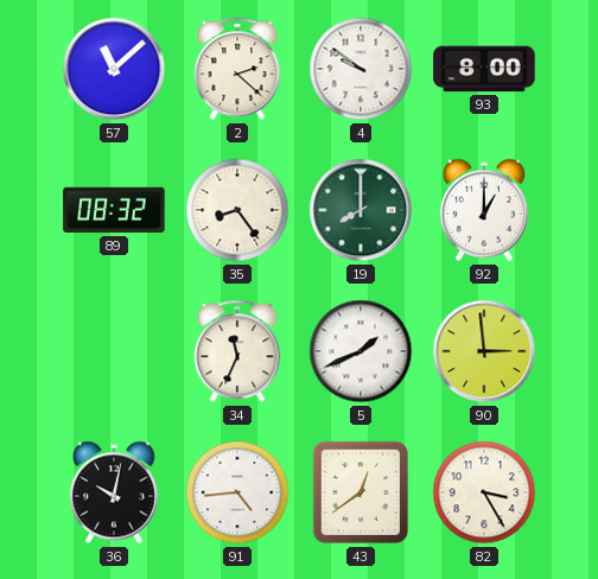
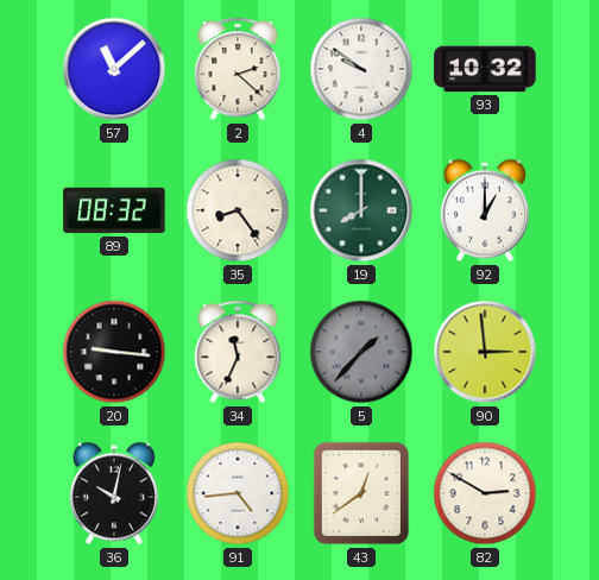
93: 8:00 -> 10:32 (485, 69)
20: none -> 9:16 (114, 352)
5: 1:41 -> 1:37 (361, 352)
5 dial: white -> grey (361, 352)
82: 3:25 -> 2:50 (485, 493)
